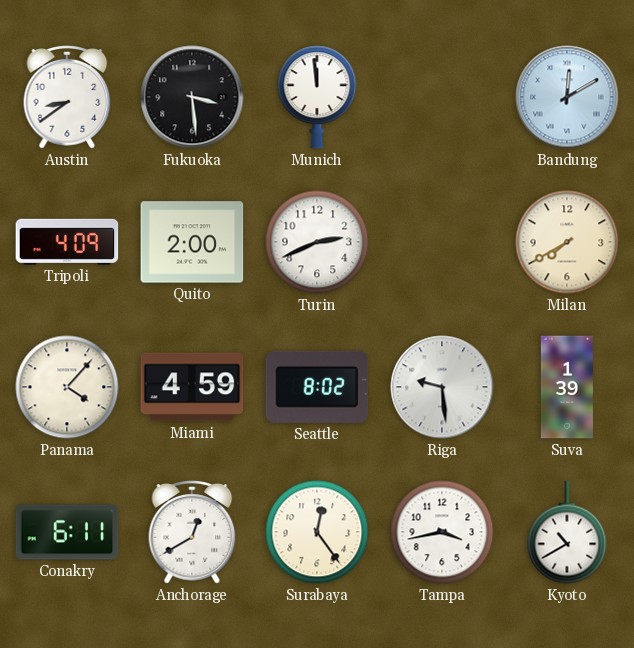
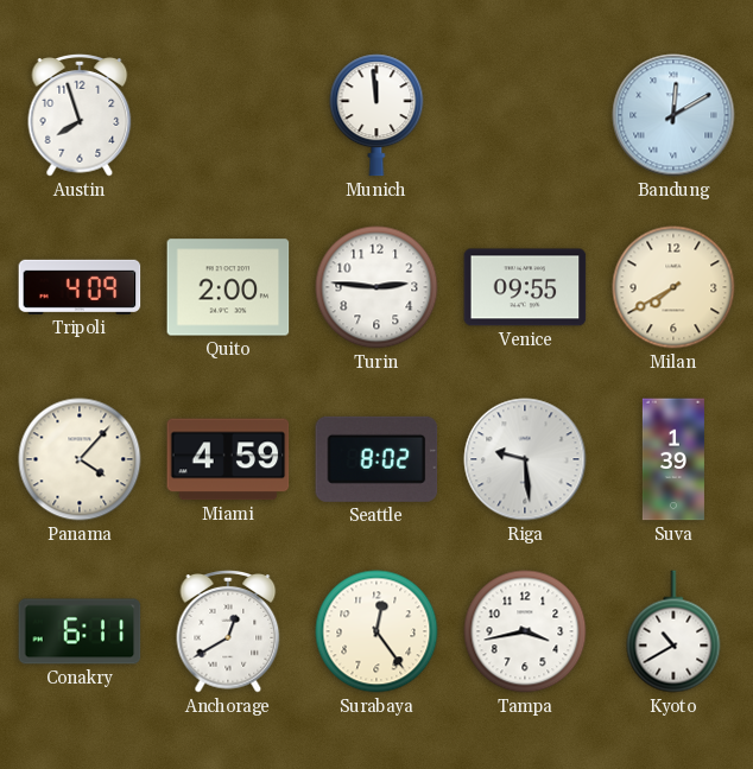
Austin: 8:39 -> 7:57 (80, 116)
Fukuoka: 3:29 -> none (192, 97)
Turin: 2:41 -> 2:46 (376, 287)
Venice: none -> 09:55 (525, 287)
